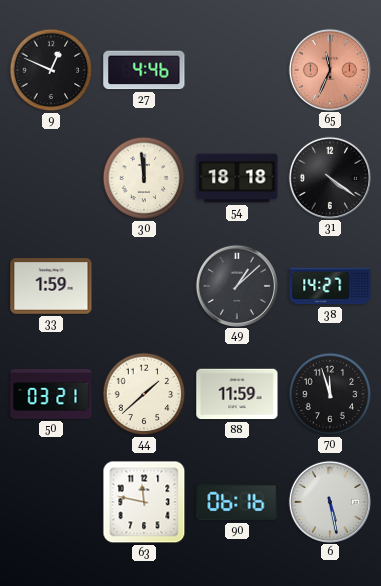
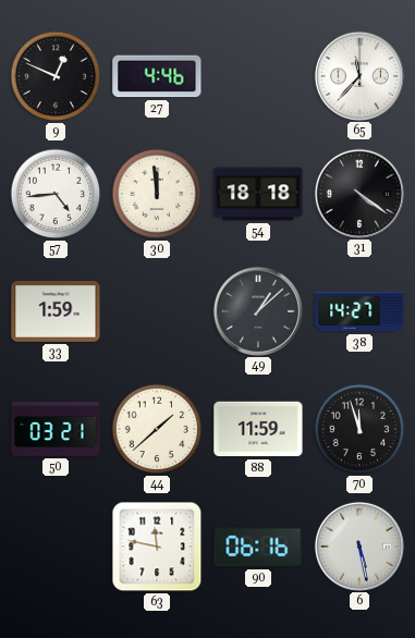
65: 11:34 -> 11:37 (358, 75)
65 dial: salmon -> white (358, 75)
57: none -> 4:44 (56, 194)
